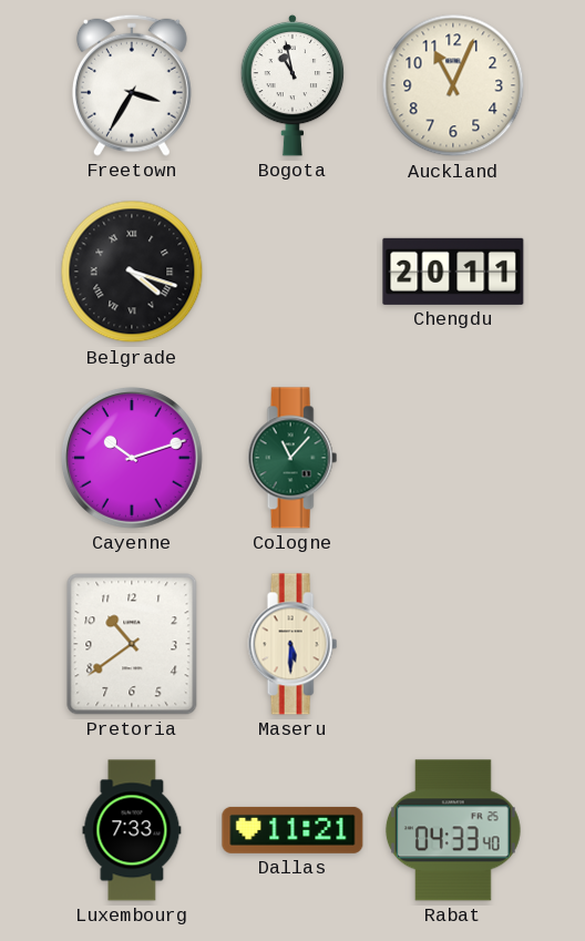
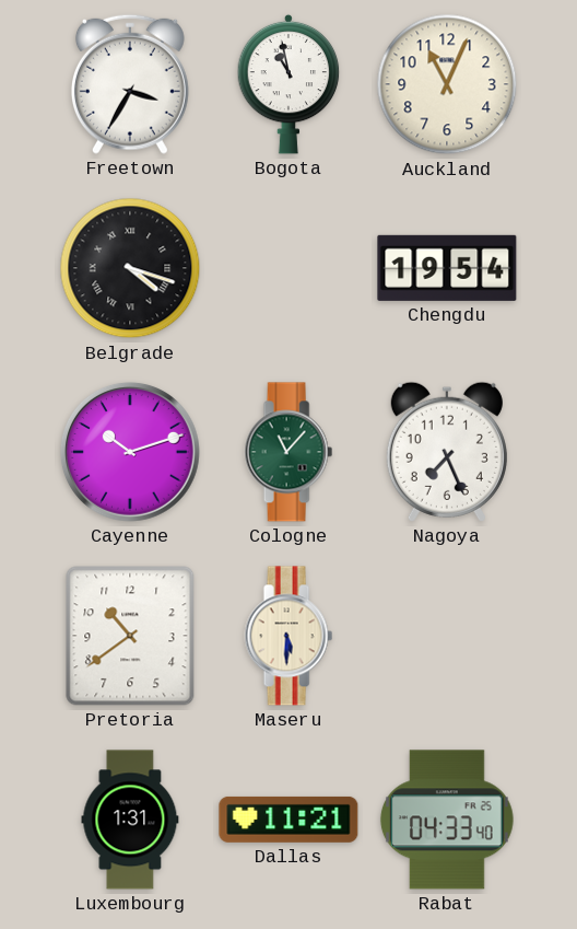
Chengdu: 20:11 -> 19:54 (447, 268)
Nagoya: none -> 7:26 (447, 452)
Luxembourg: 7:33 -> 1:31 (130, 820)
